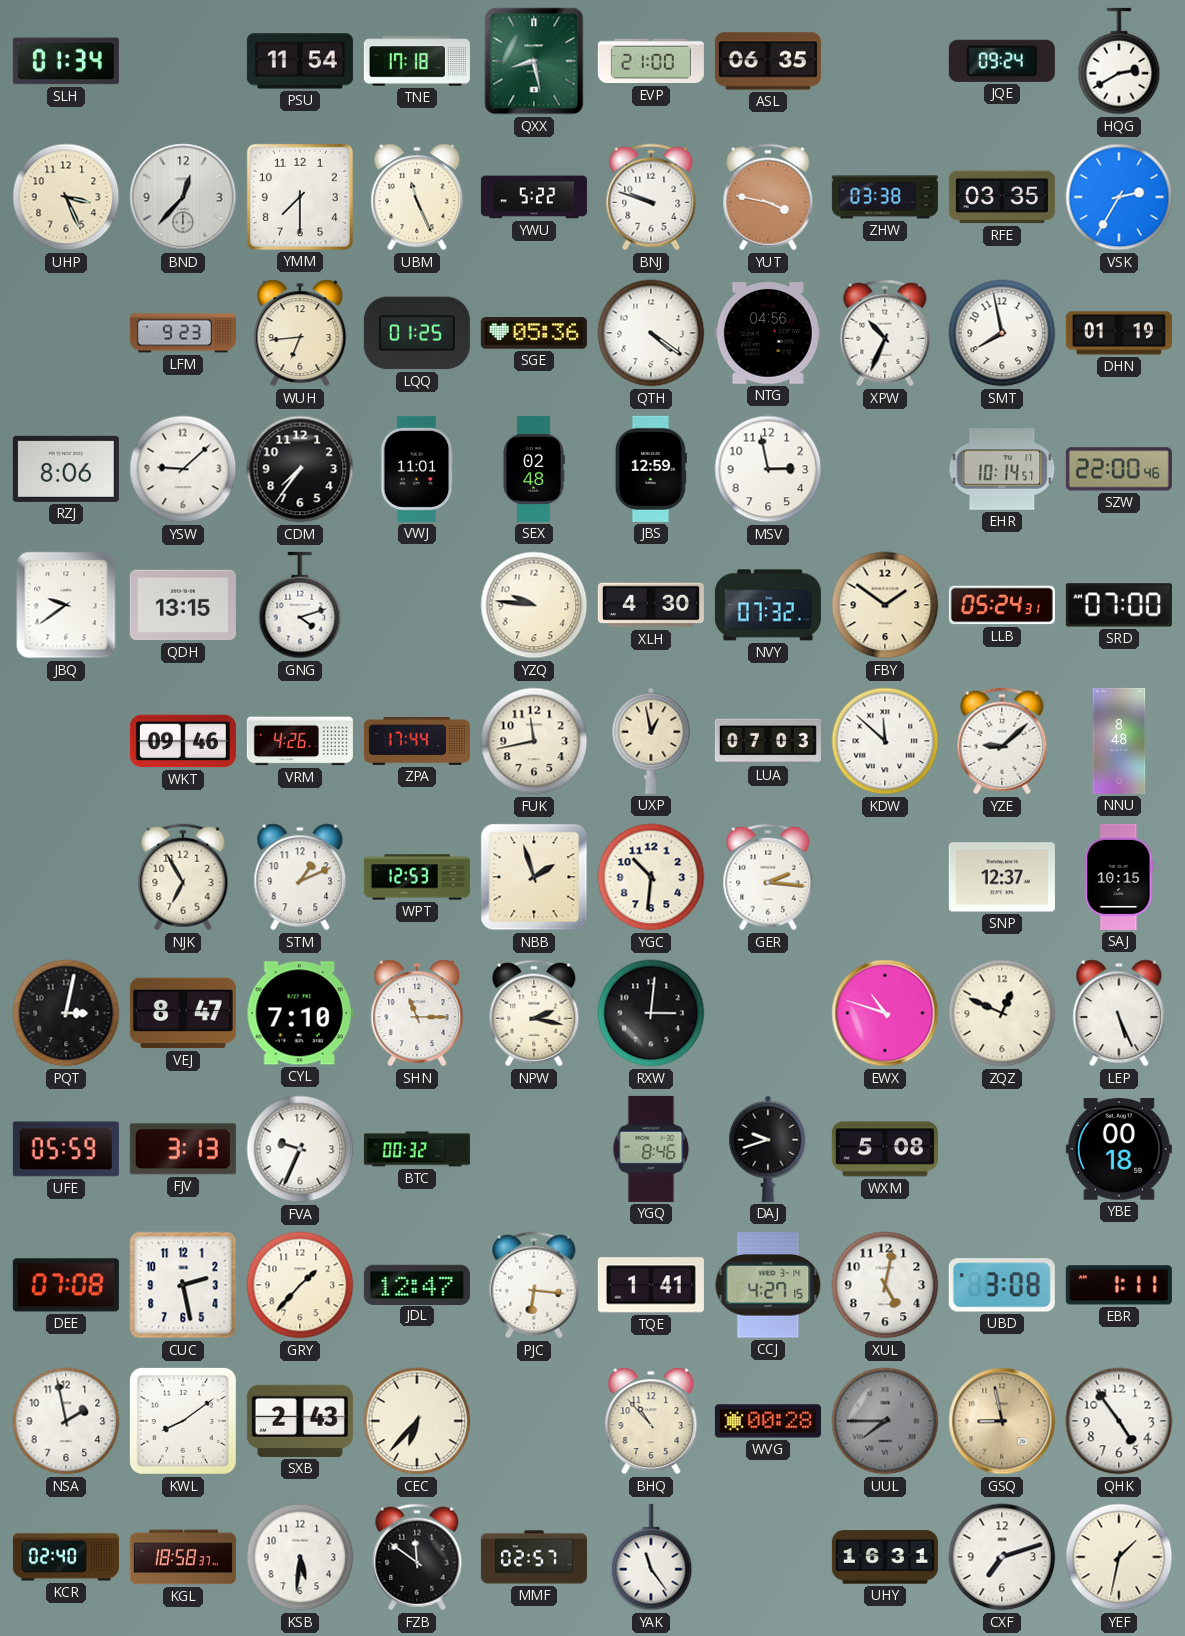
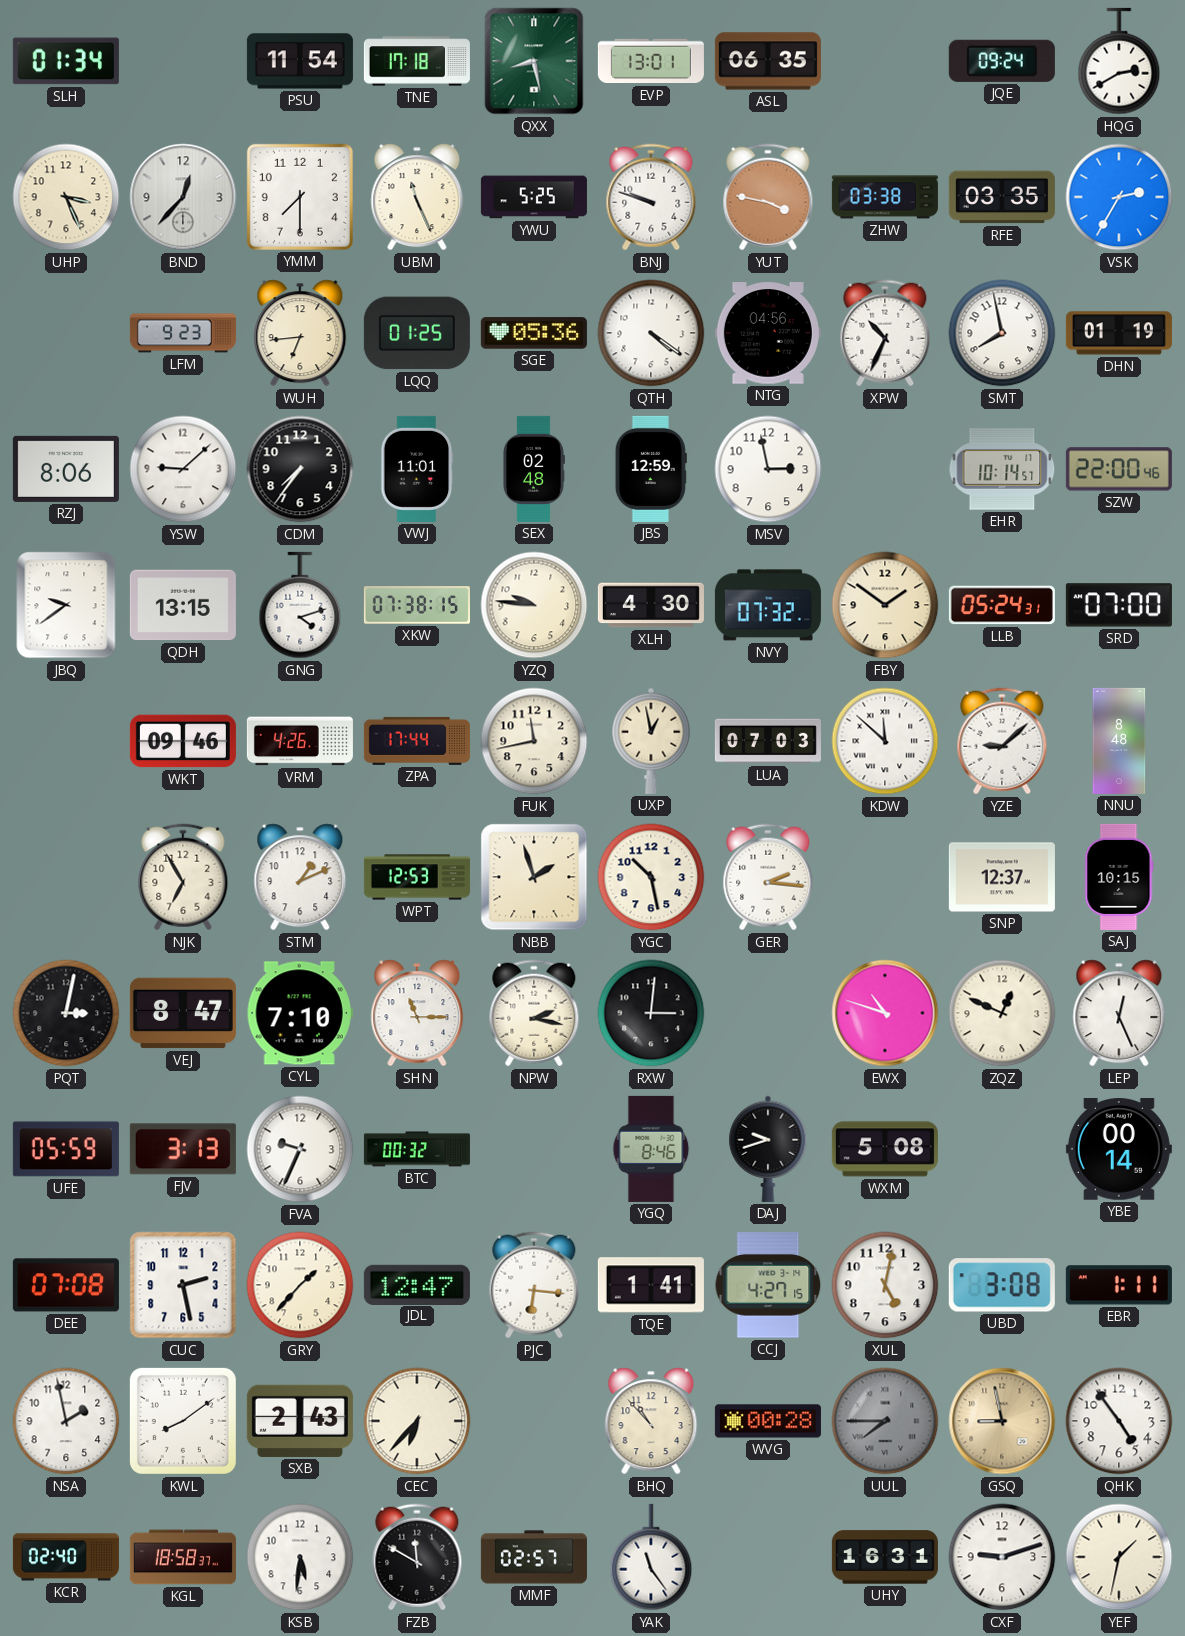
EVP: 21:00 -> 13:01 (651, 61)
YWU: 5:22 -> 5:25 (534, 197)
XKW: none -> 07:38 (417, 605)
YGC: 10:31 -> 10:28 (651, 877)
LEP: 5:26 -> 12:26 (1119, 1013)
YBE: 00:18 -> 00:14 (1119, 1149)
FZB: 11:51 -> 11:50 (417, 1557)
CXF: 7:12 -> 9:12 (1002, 1557)
